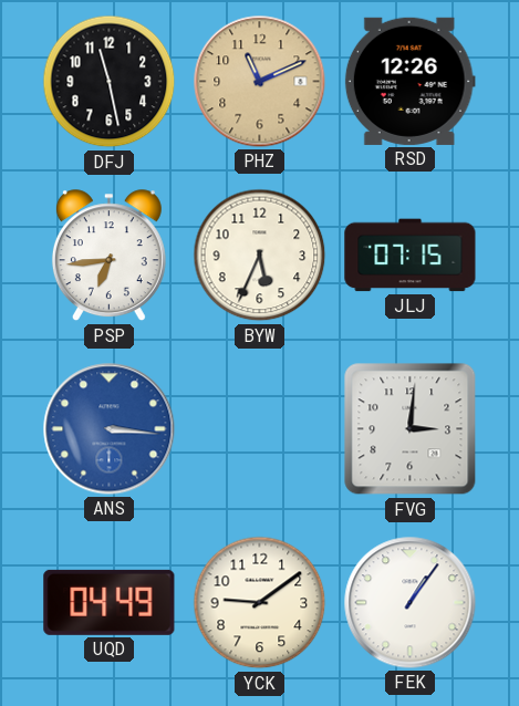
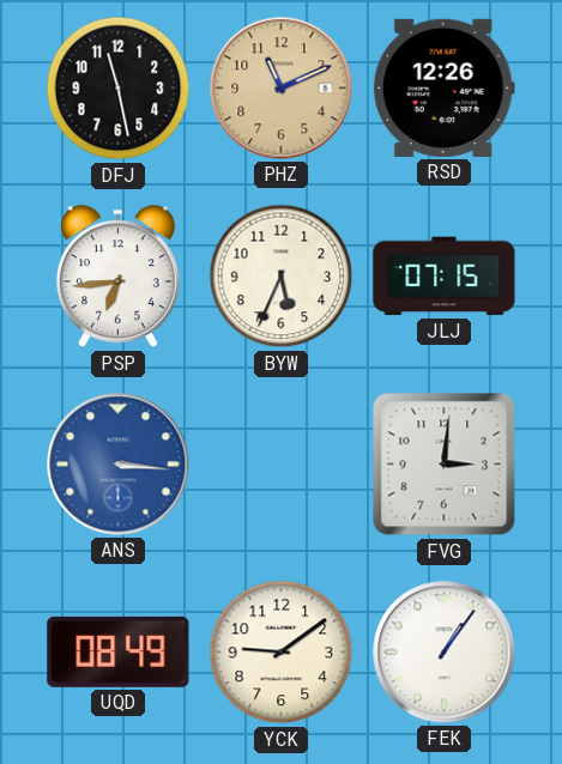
UQD: 04:49 -> 08:49 (119, 651)
